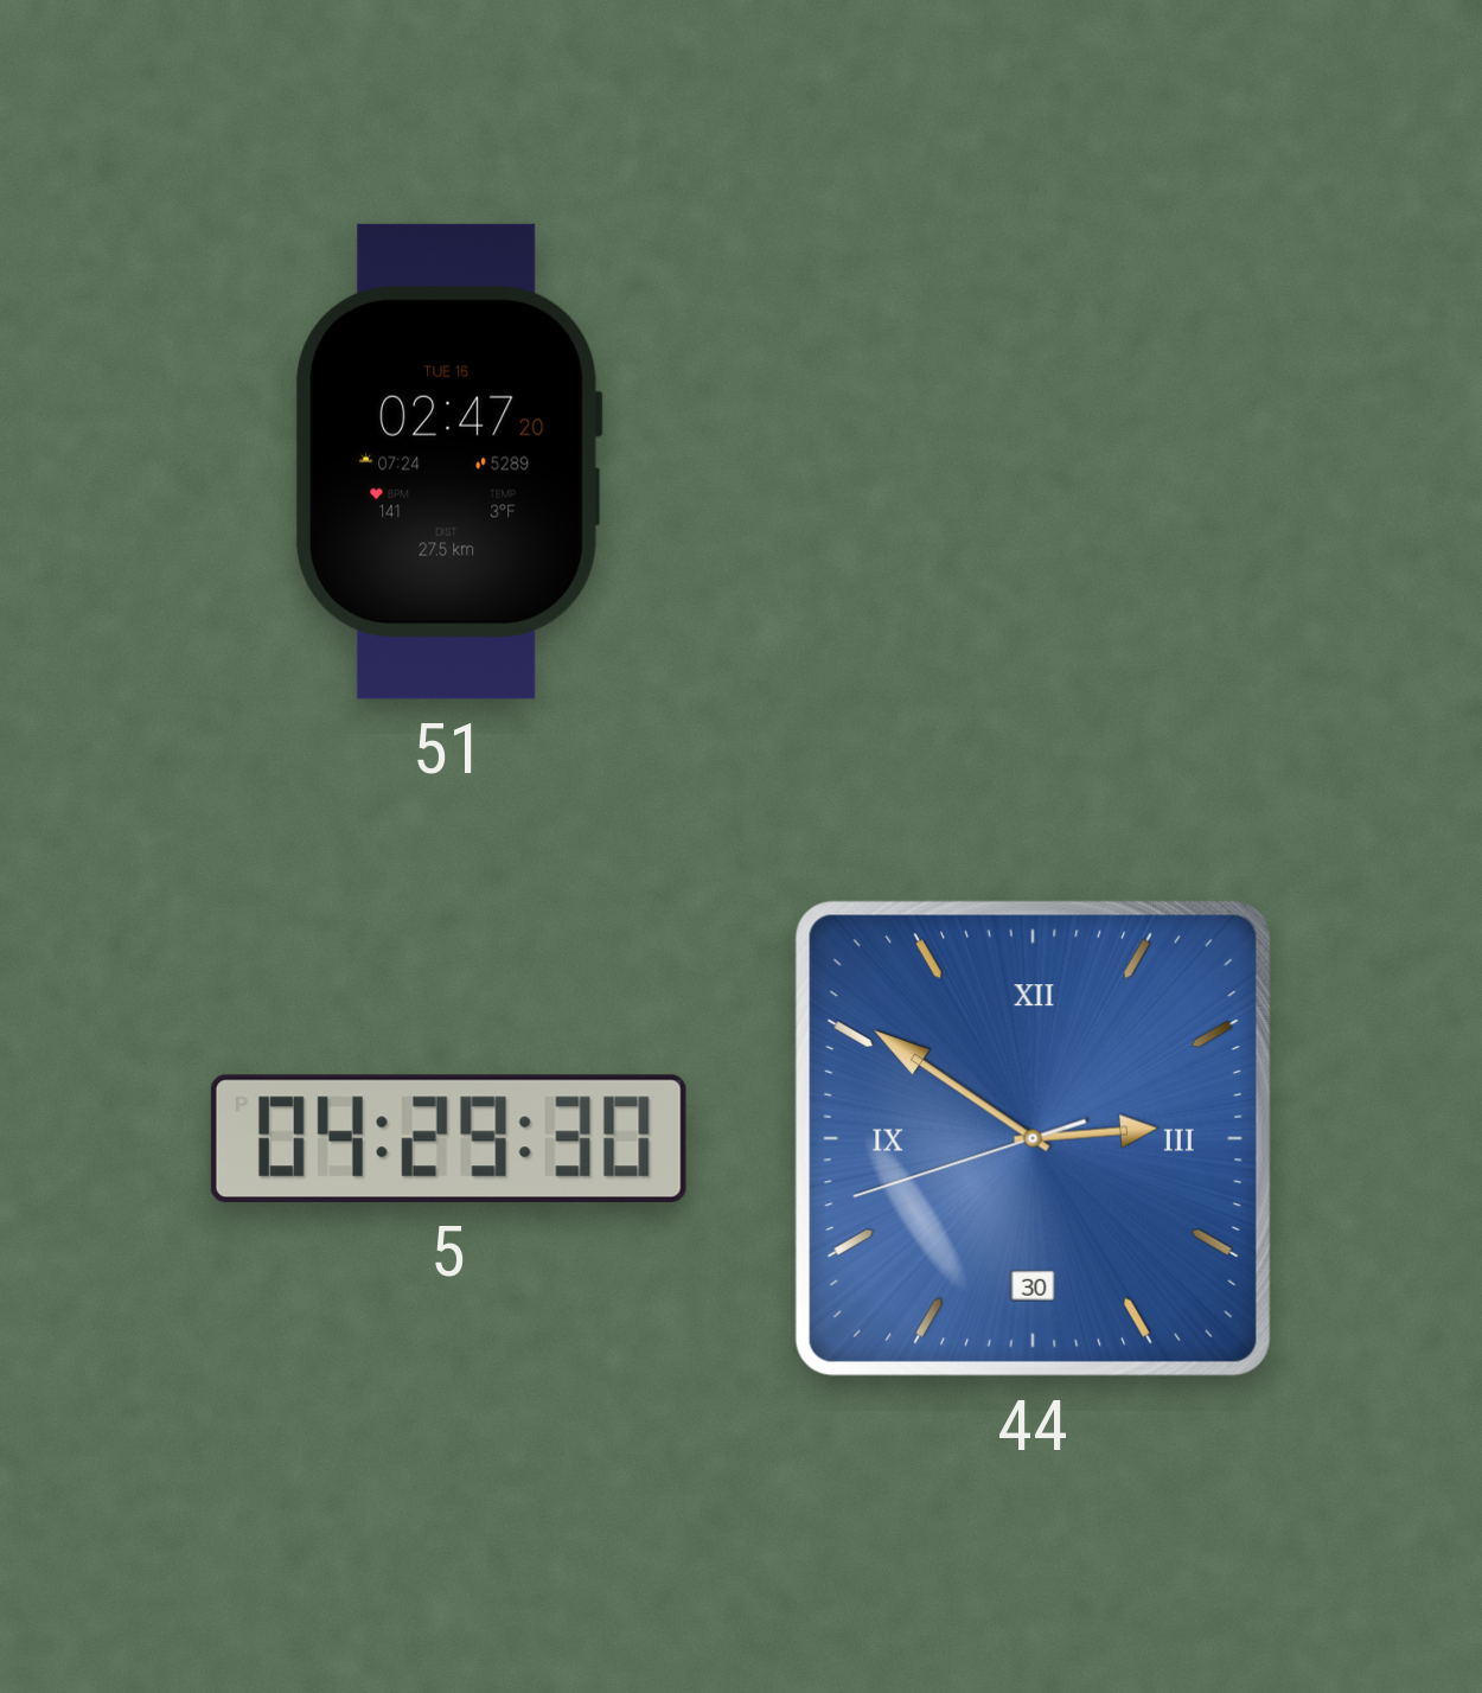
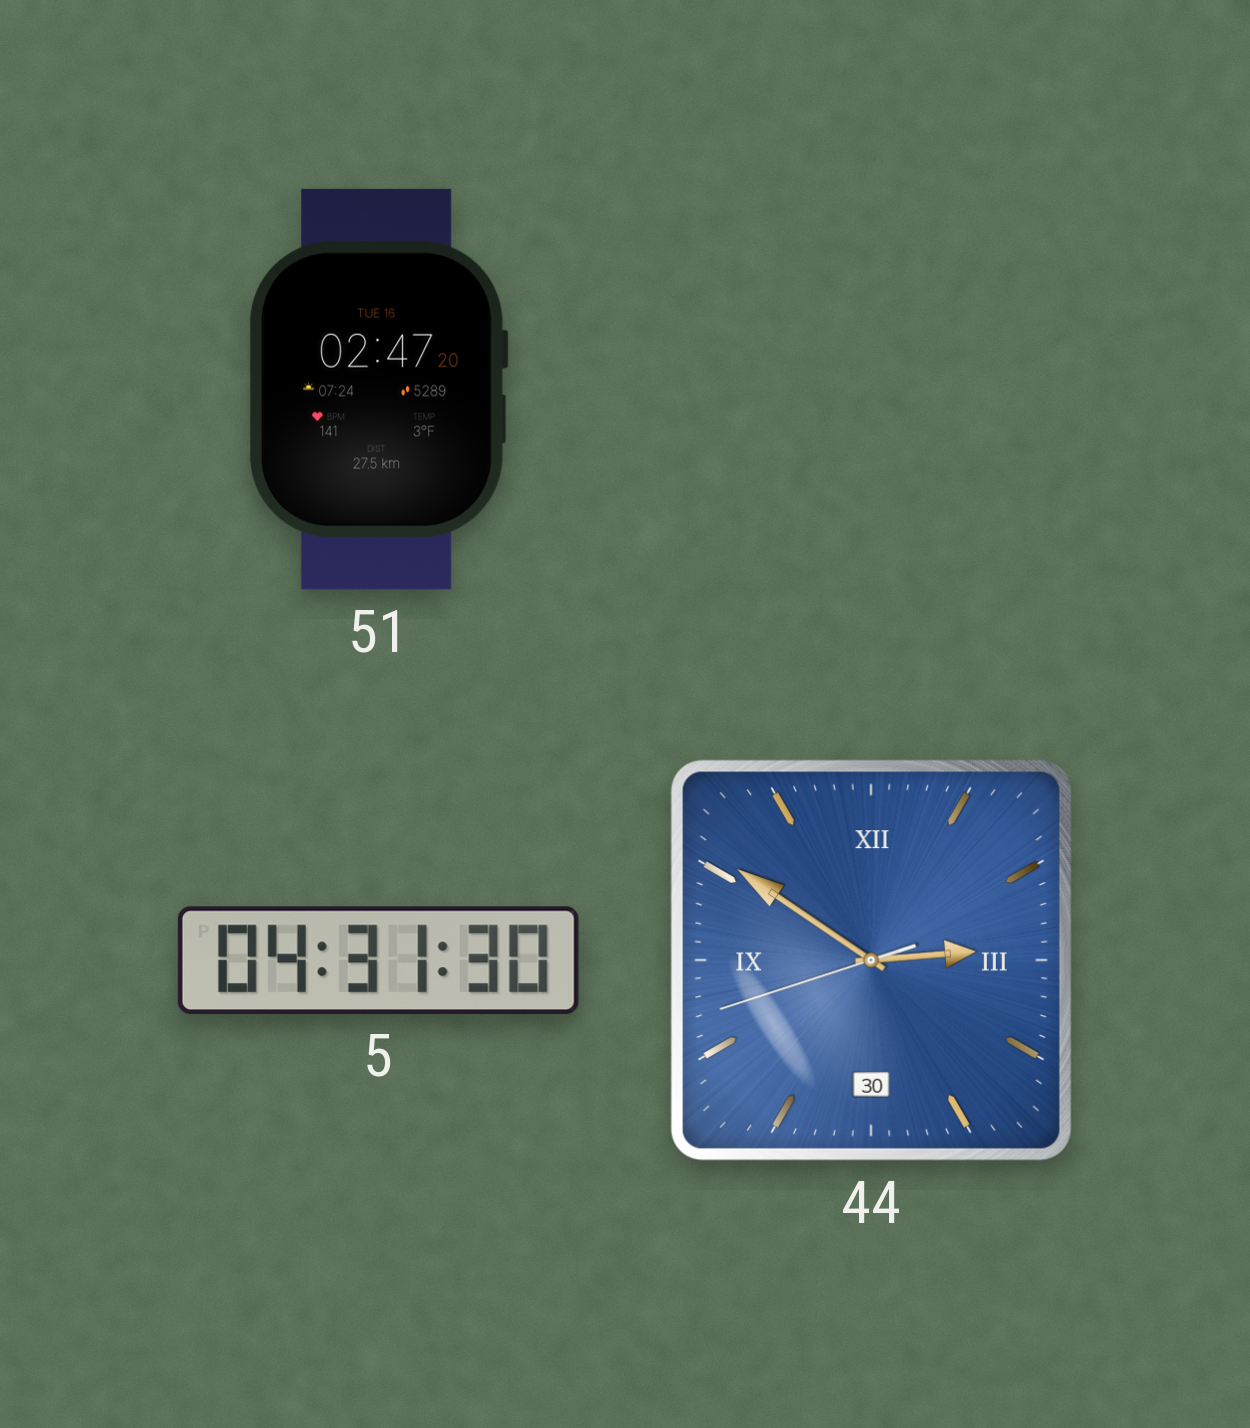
5: 04:29 -> 04:31 (378, 960)
